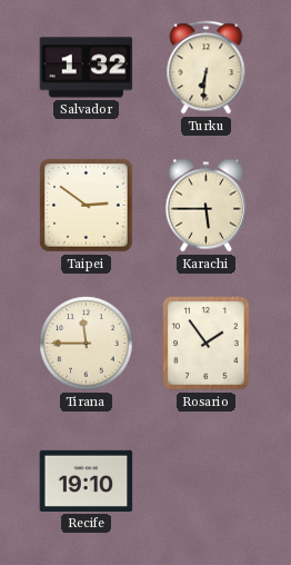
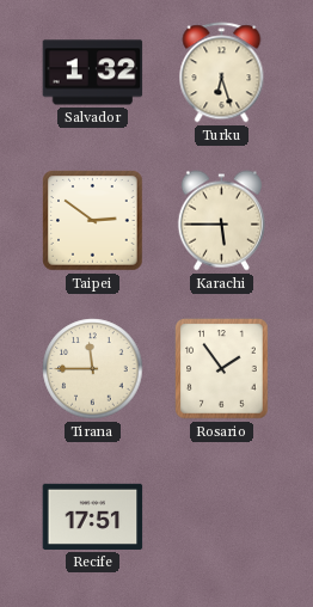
Turku: 6:31 -> 6:27 (222, 73)
Recife: 19:10 -> 17:51 (93, 516)
